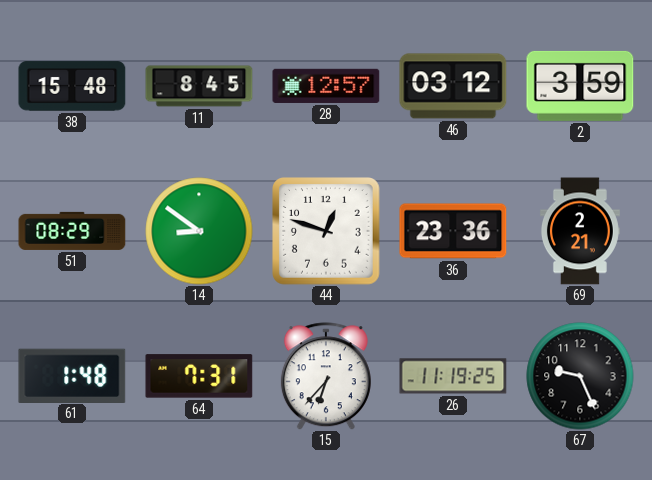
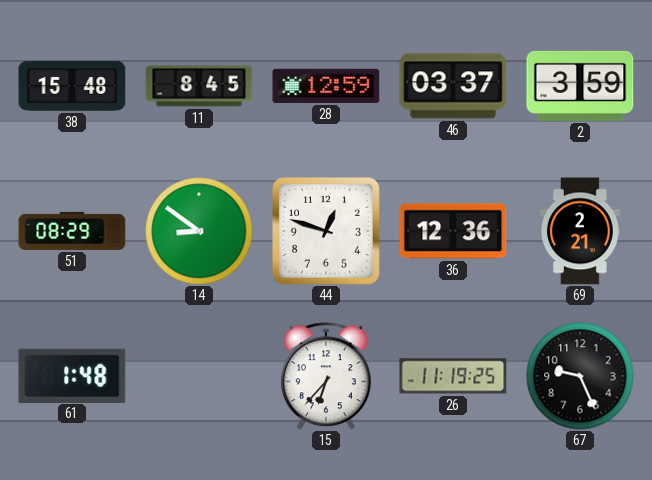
28: 12:57 -> 12:59 (326, 86)
46: 03:12 -> 03:37 (453, 86)
36: 23:36 -> 12:36 (453, 231)
64: 7:31 -> none (199, 376)
